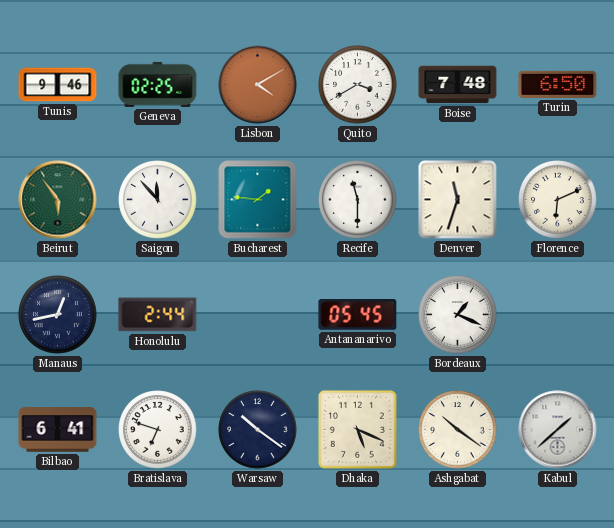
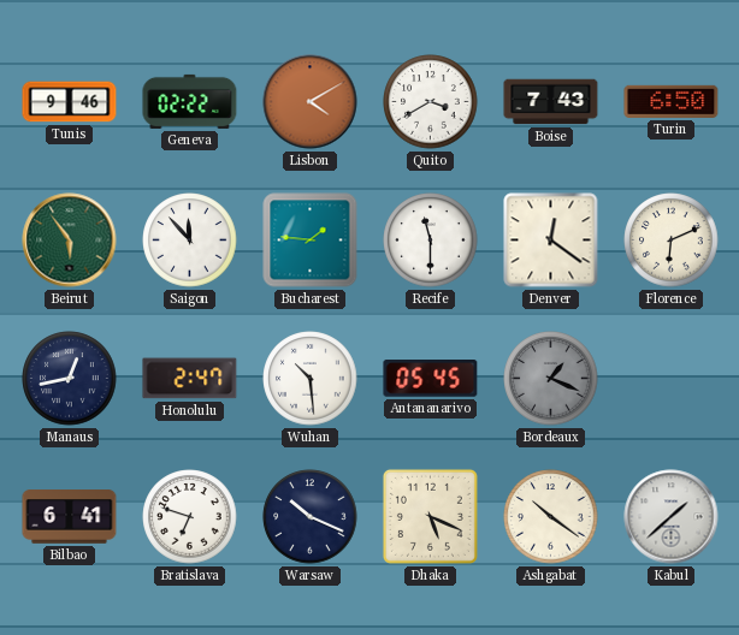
Geneva: 02:25 -> 02:22 (190, 101)
Boise: 7:48 -> 7:43 (551, 102)
Denver: 11:33 -> 12:21 (551, 241)
Honolulu: 2:44 -> 2:47 (190, 379)
Wuhan: none -> 10:29 (311, 379)
Bordeaux dial: white -> grey (551, 379)
Warsaw: 10:21 -> 10:19 (311, 517)
